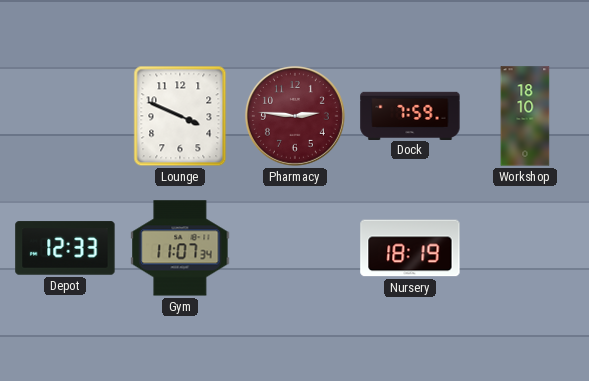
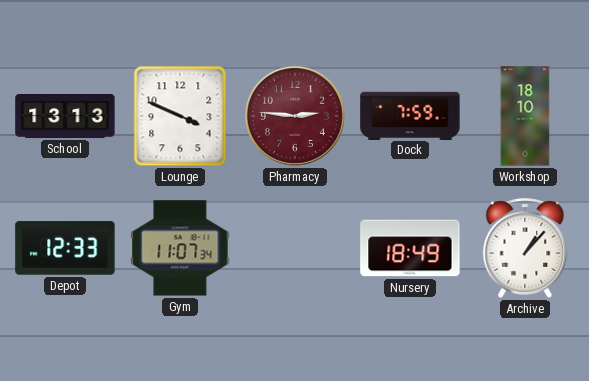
School: none -> 13:13 (65, 116)
Nursery: 18:19 -> 18:49 (410, 248)
Archive: none -> 1:07 (525, 248)
